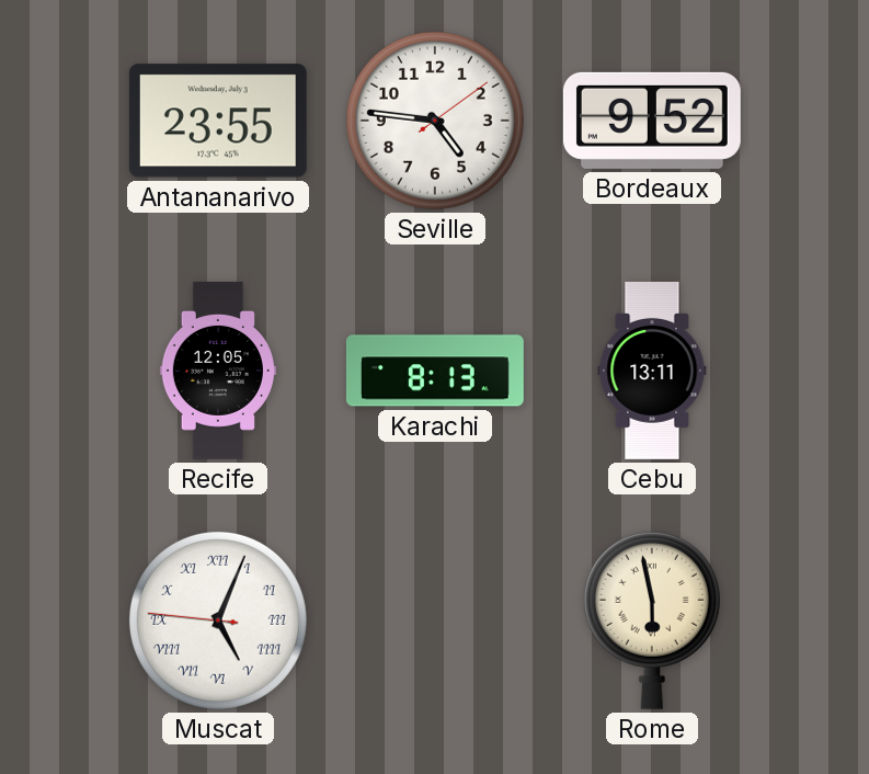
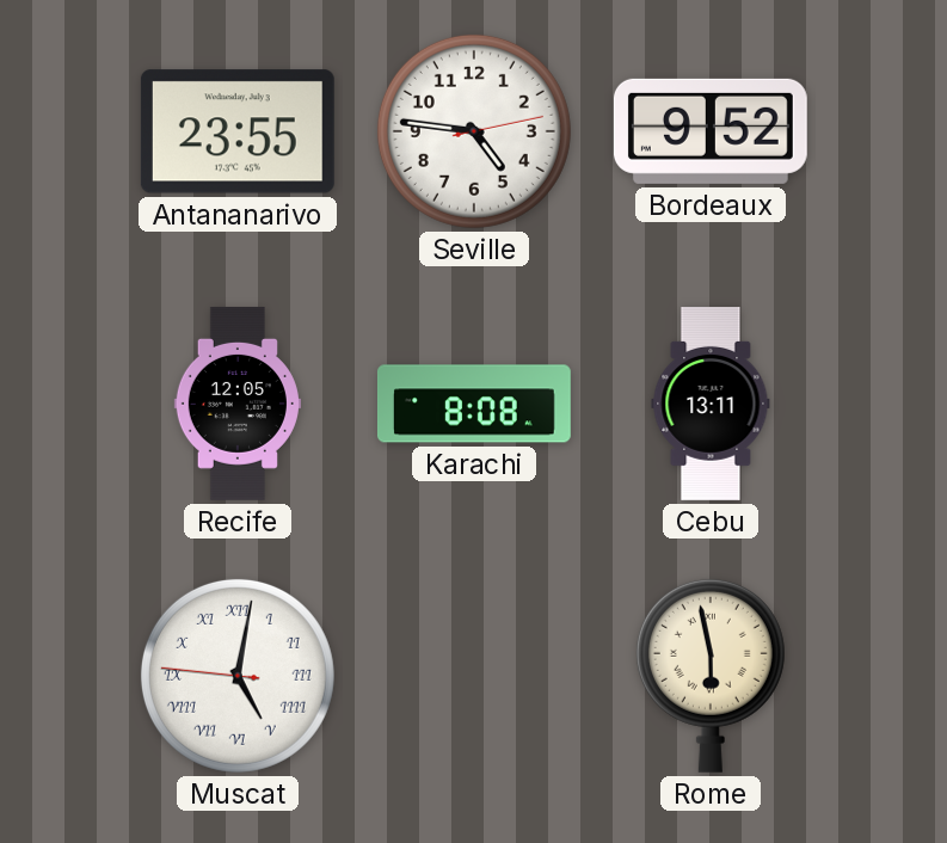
Seville: 4:46:09 -> 4:46:13 (474, 131)
Karachi: 8:13 -> 8:08 (474, 404)
Muscat: 5:03 -> 5:01 (238, 676)
